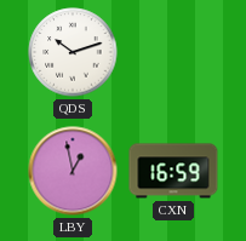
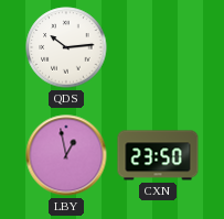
QDS: 10:12 -> 10:14 (66, 47)
CXN: 16:59 -> 23:50 (158, 155)
